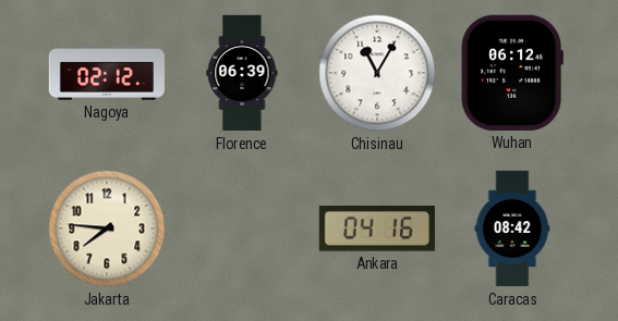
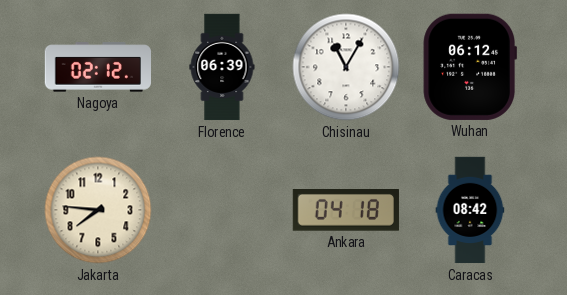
Ankara: 04:16 -> 04:18 (346, 210)
